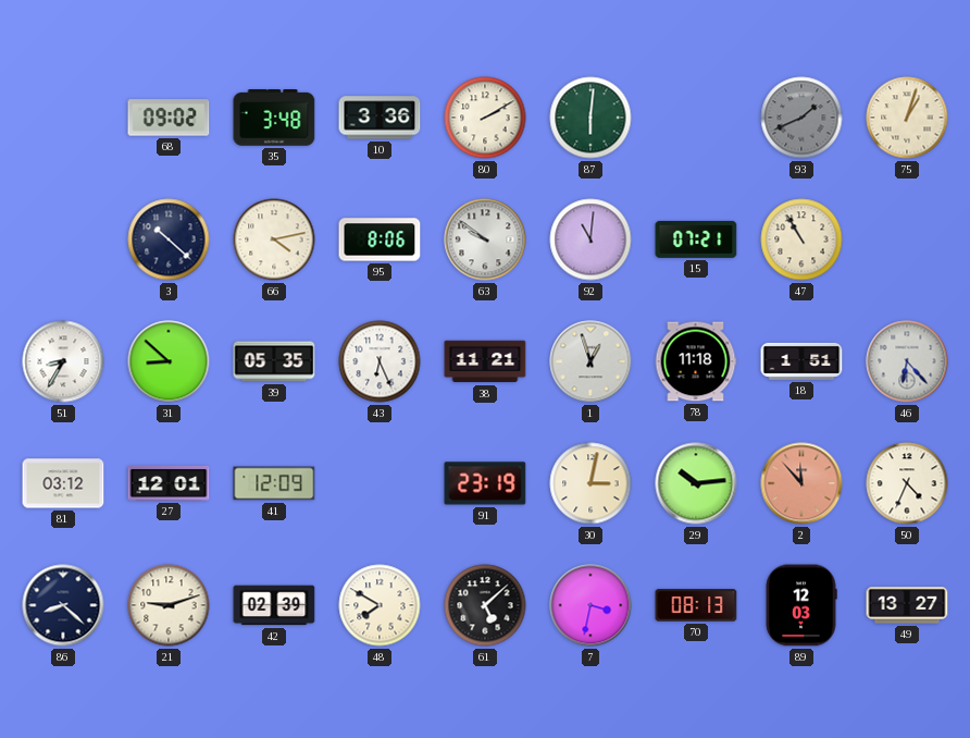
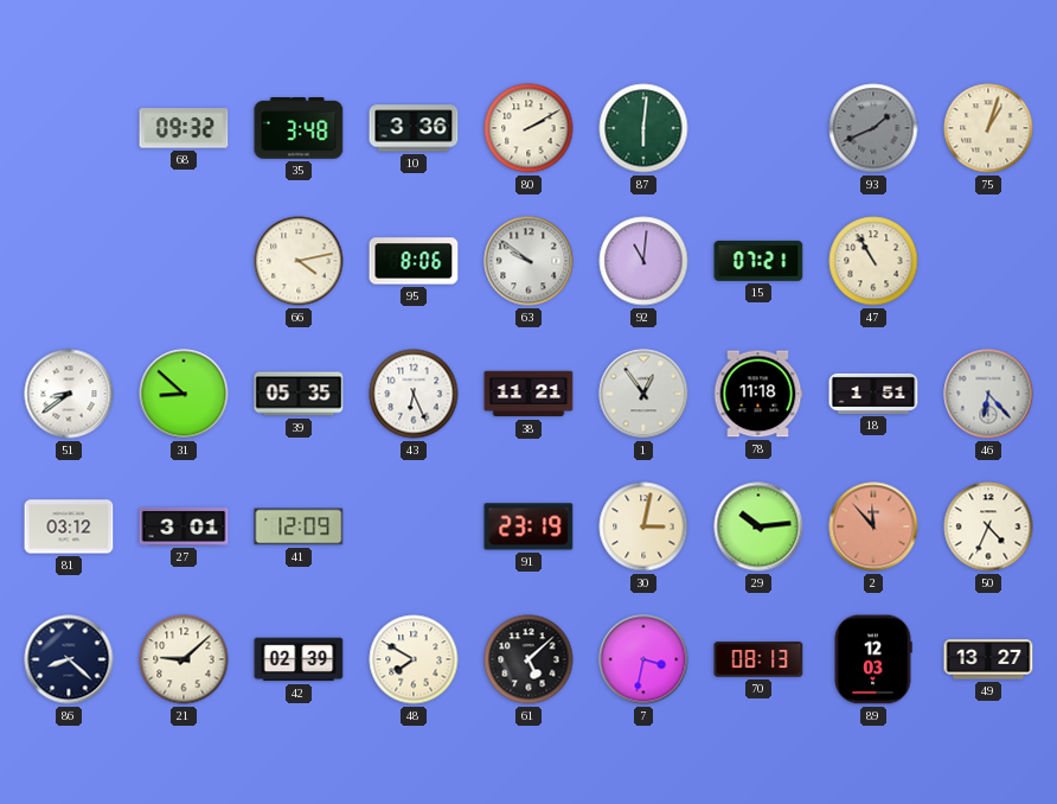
68: 09:02 -> 09:32 (184, 128)
3: 10:22 -> none (169, 239)
51: 8:35 -> 8:39 (69, 394)
1: 12:57 -> 12:54 (643, 394)
27: 12:01 -> 3:01 (184, 527)
21: 9:12 -> 9:08 (184, 659)
